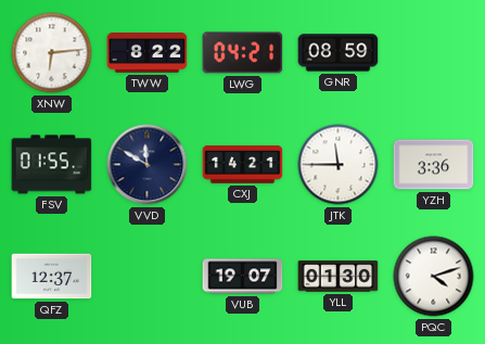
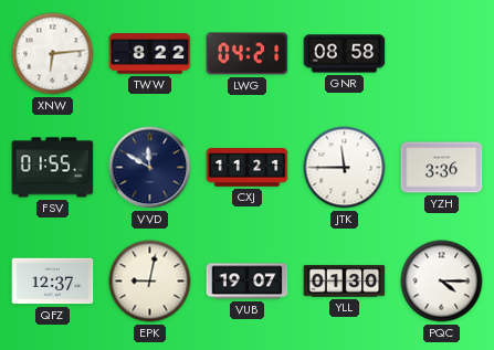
GNR: 08:59 -> 08:58 (345, 54)
CXJ: 14:21 -> 11:21 (248, 168)
EPK: none -> 9:02 (150, 282)
PQC: 4:12 -> 4:15 (442, 282)
